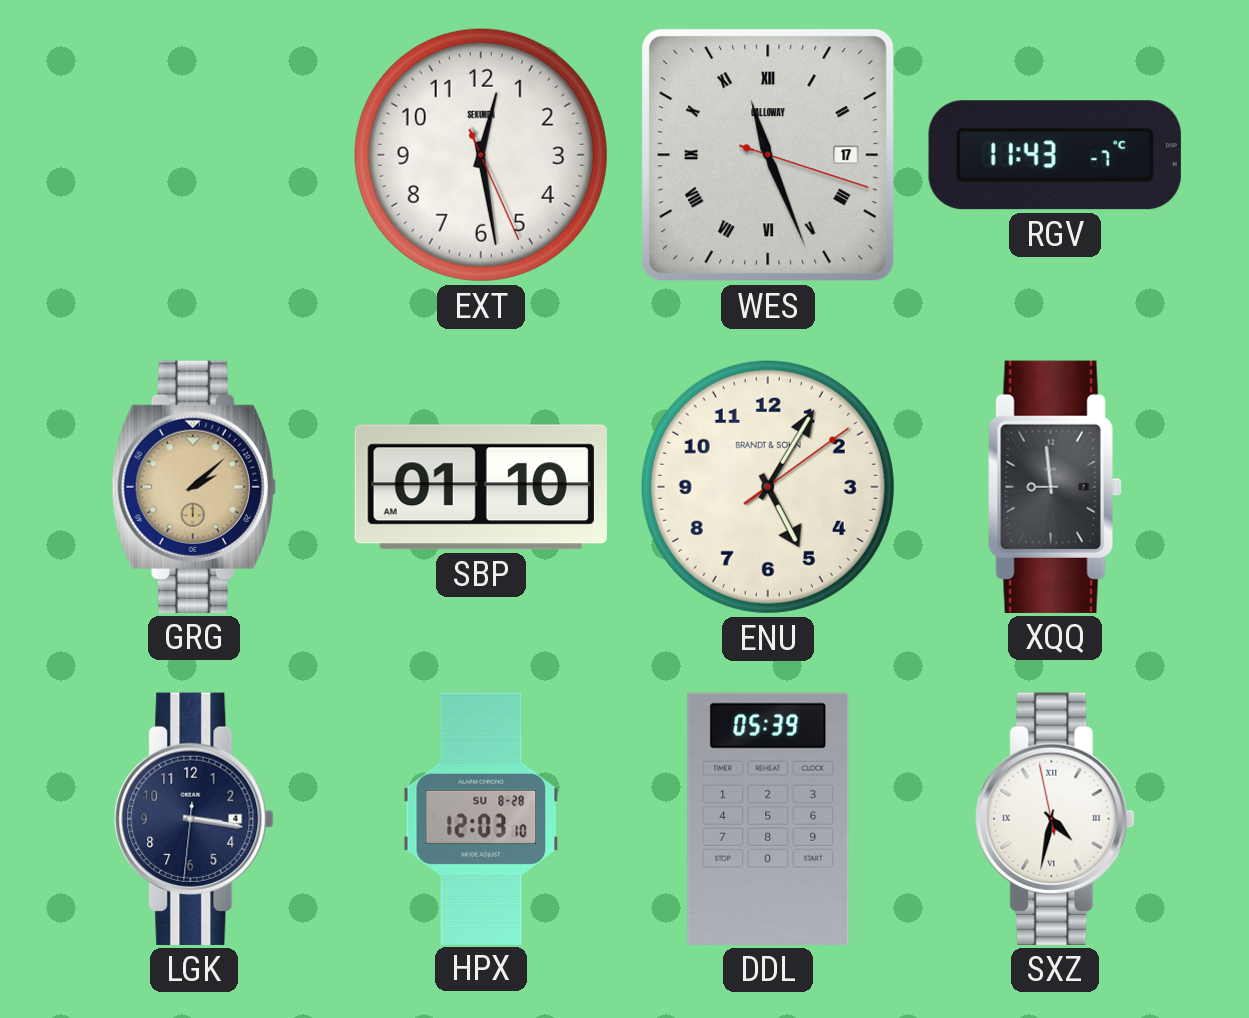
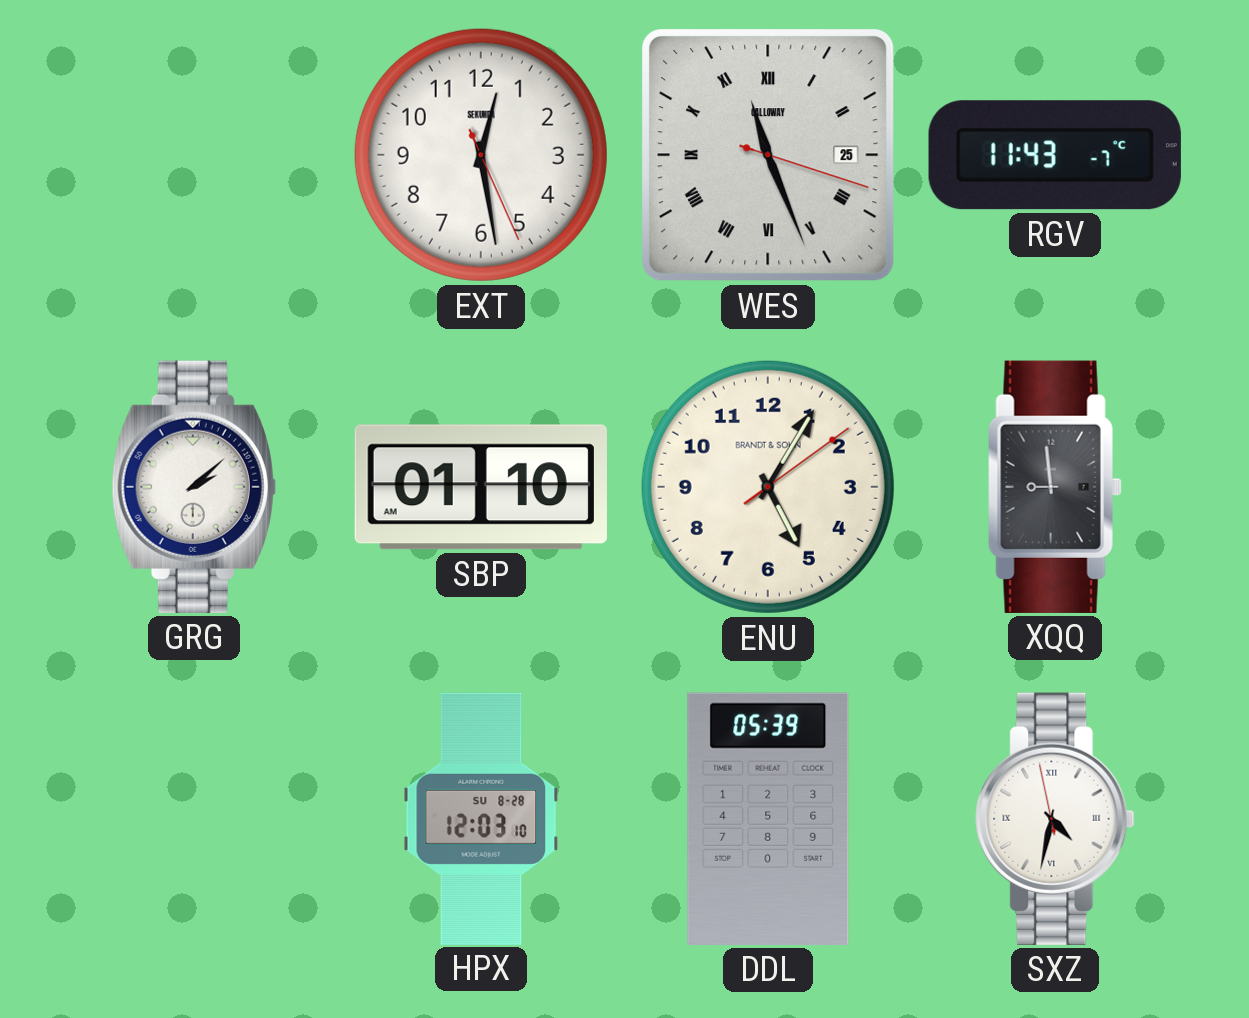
WES date: 17 -> 25 (769, 156)
GRG dial: champagne -> white (194, 487)
LGK: 3:16 -> none (194, 819)
